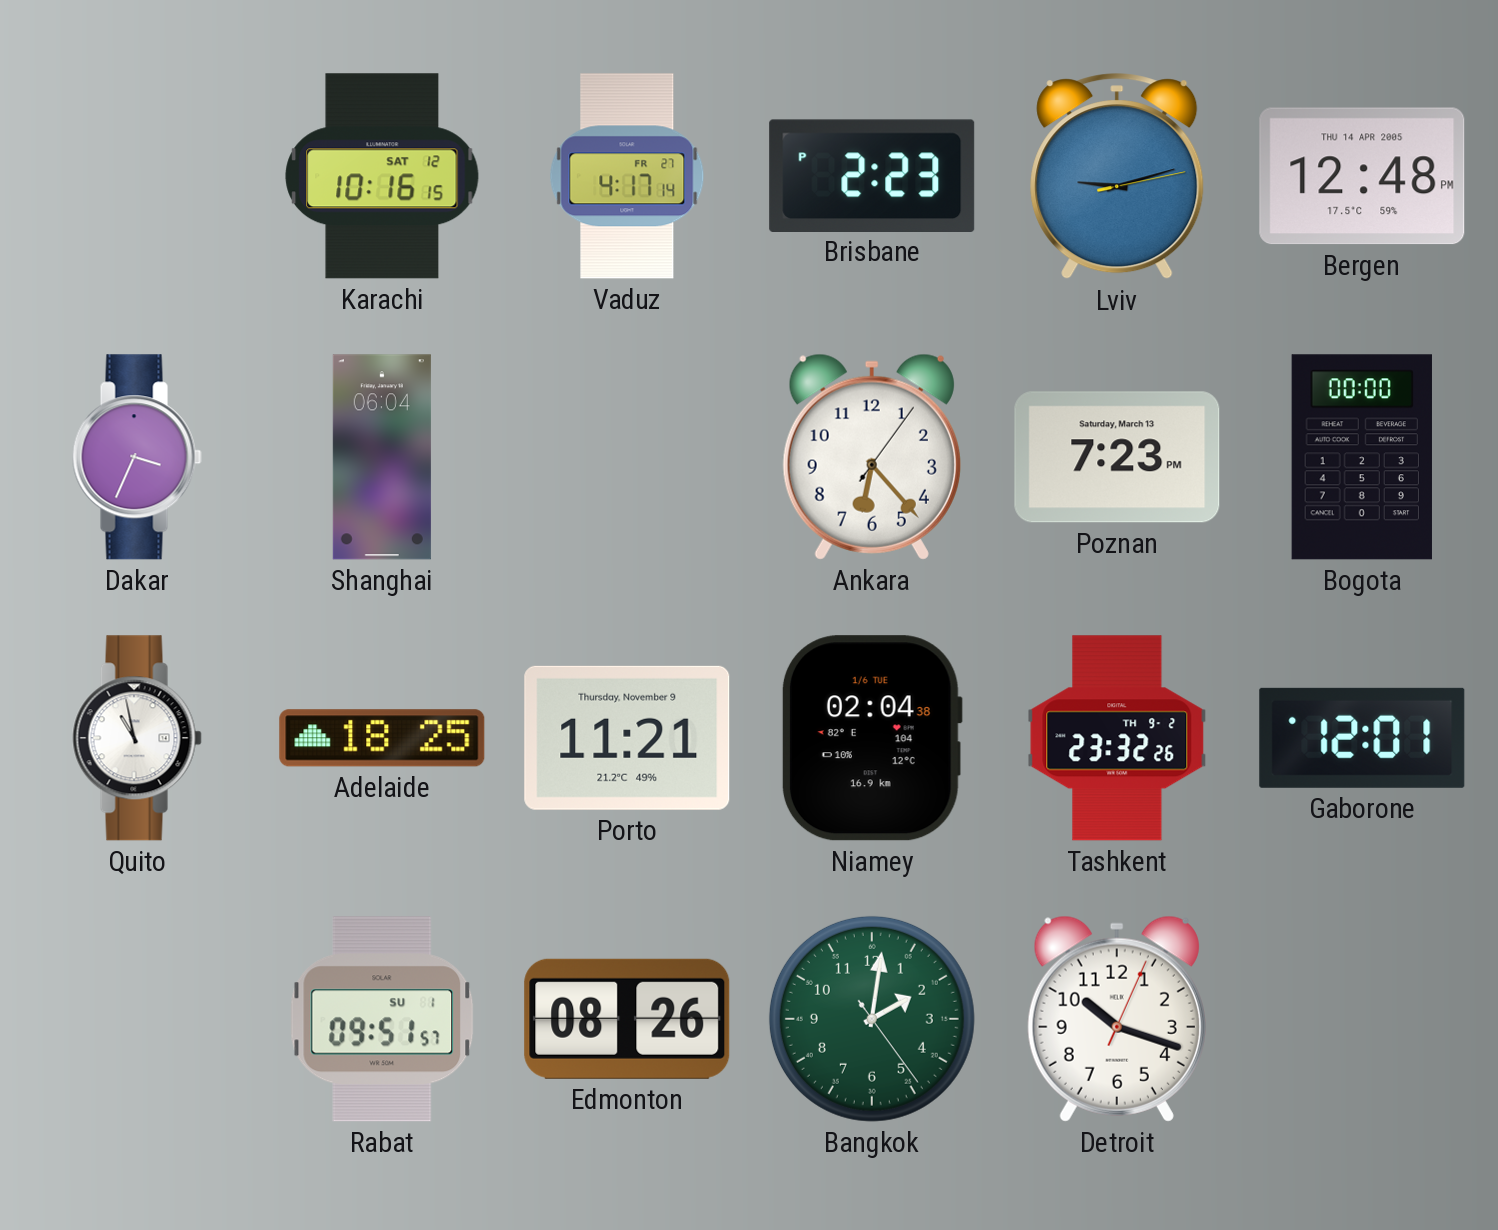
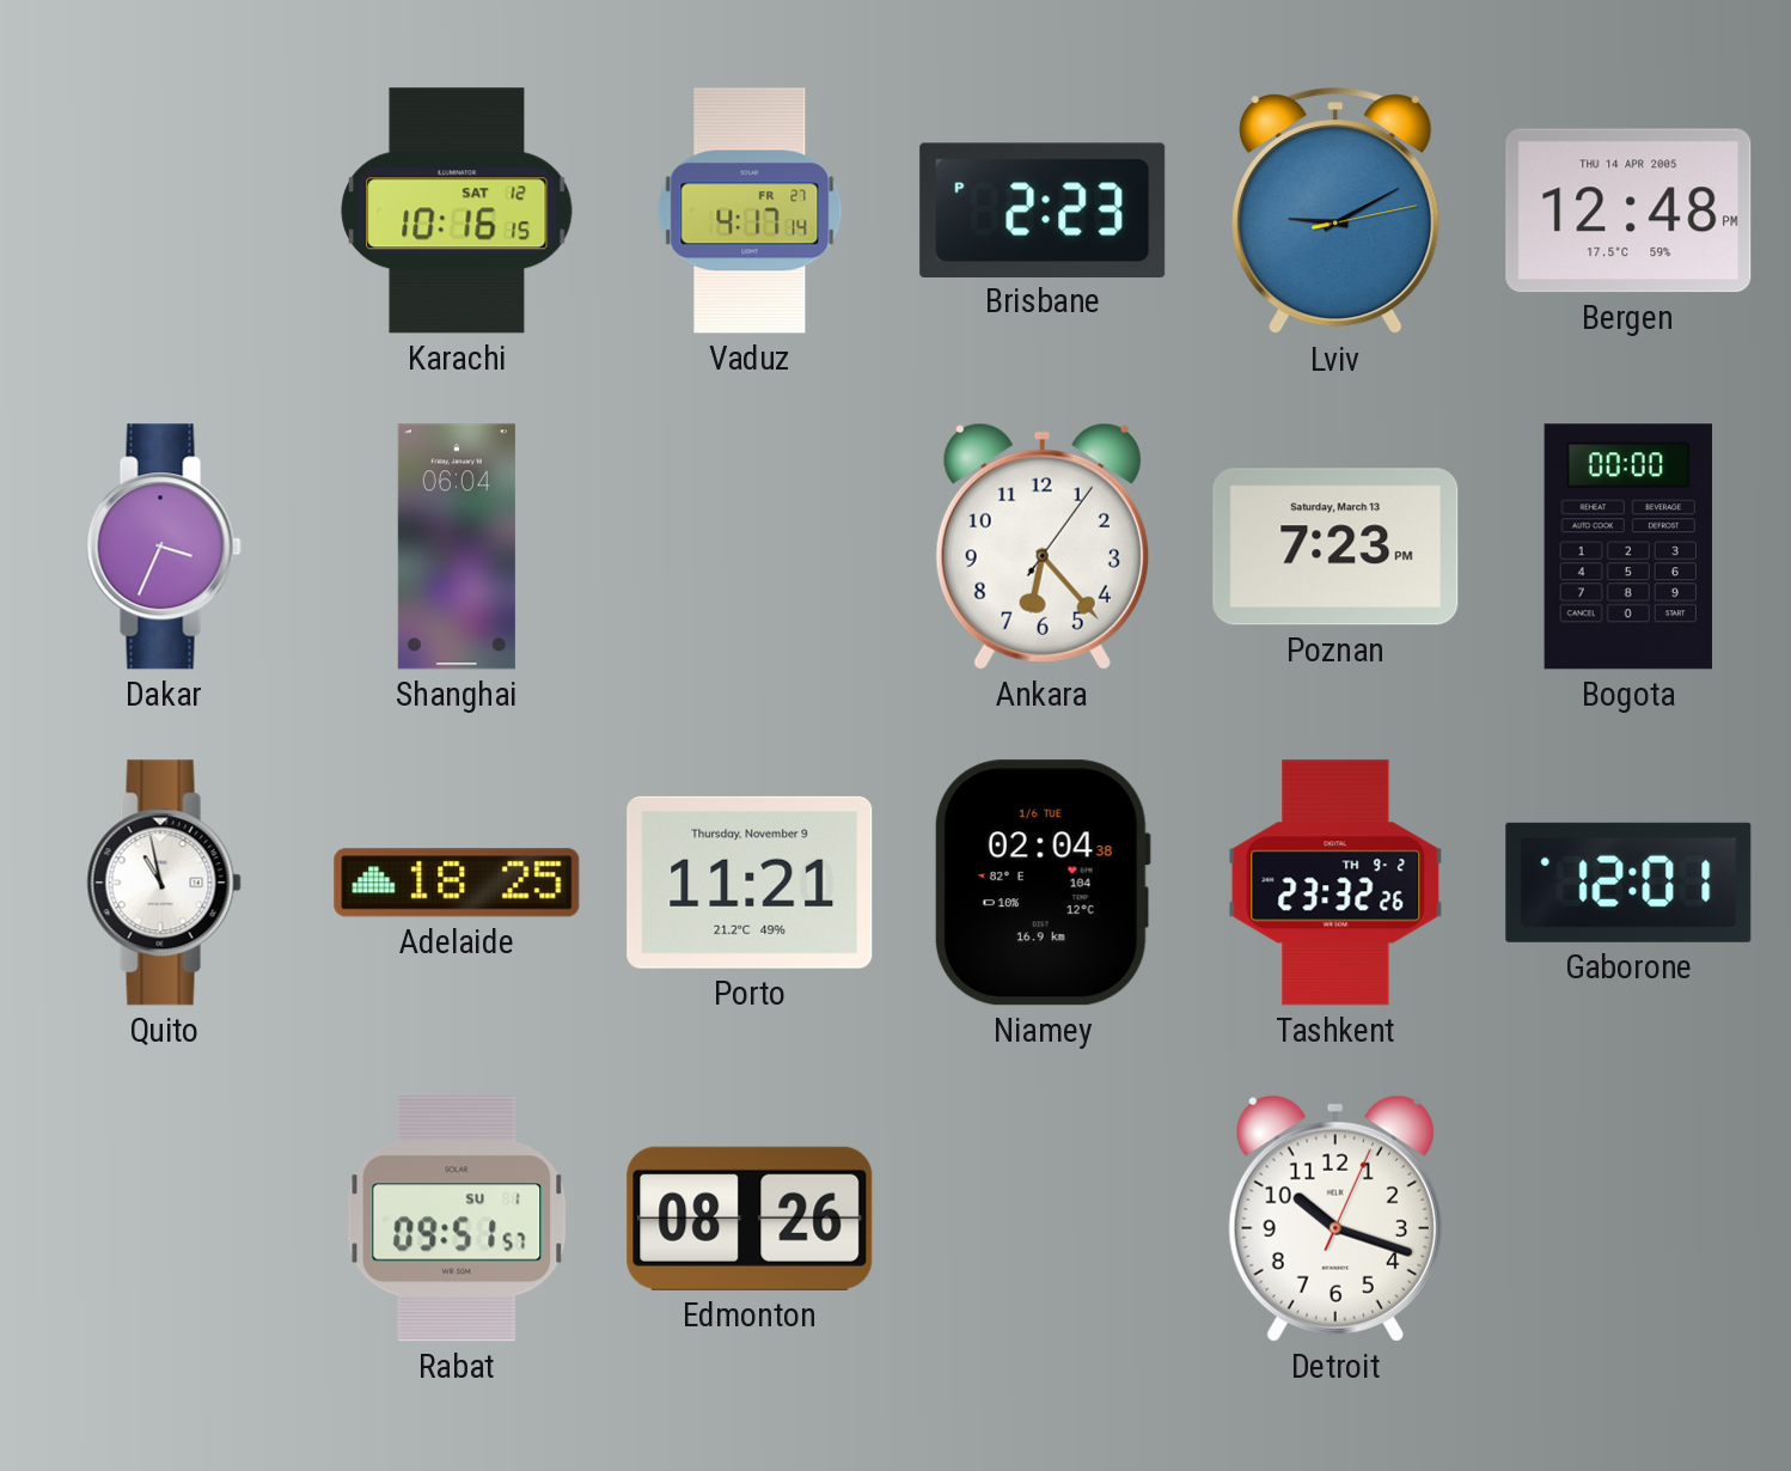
Lviv: 9:12 -> 9:10 (1335, 212)
Bangkok: 2:01 -> none (872, 1019)
